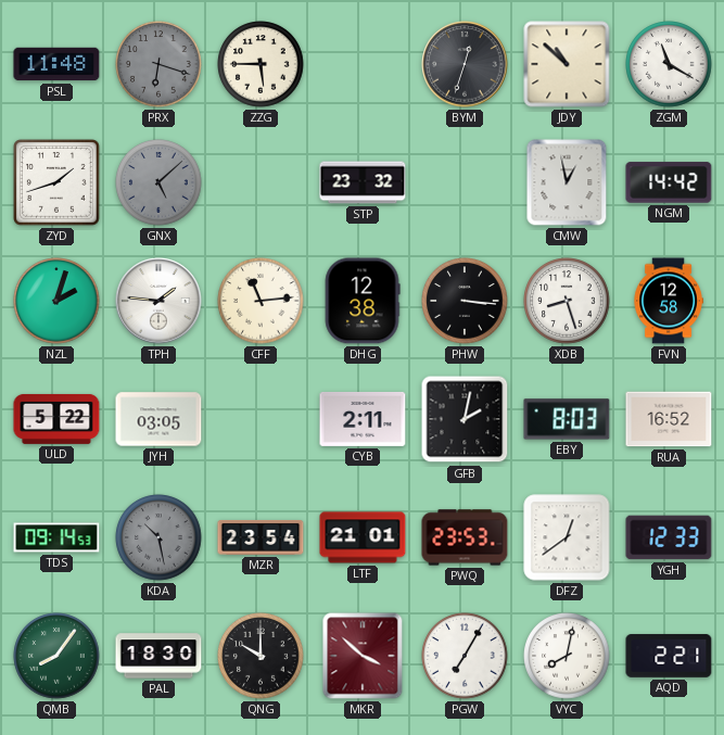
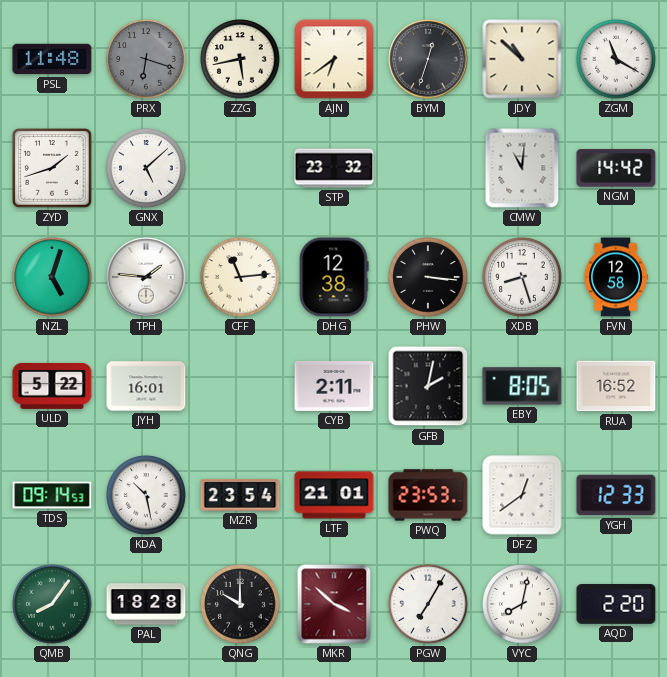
ZZG: 5:45 -> 5:43 (240, 59)
AJN: none -> 6:39 (334, 59)
GNX dial: grey -> white (146, 168)
CMW: 12:58 -> 11:01 (522, 168)
NZL: 2:03 -> 5:03 (52, 277)
JYH: 03:05 -> 16:01 (146, 386)
EBY: 8:03 -> 8:05 (522, 386)
KDA dial: grey -> white (146, 495)
PAL: 18:30 -> 18:28 (146, 604)
AQD: 2:21 -> 2:20 (616, 604)
